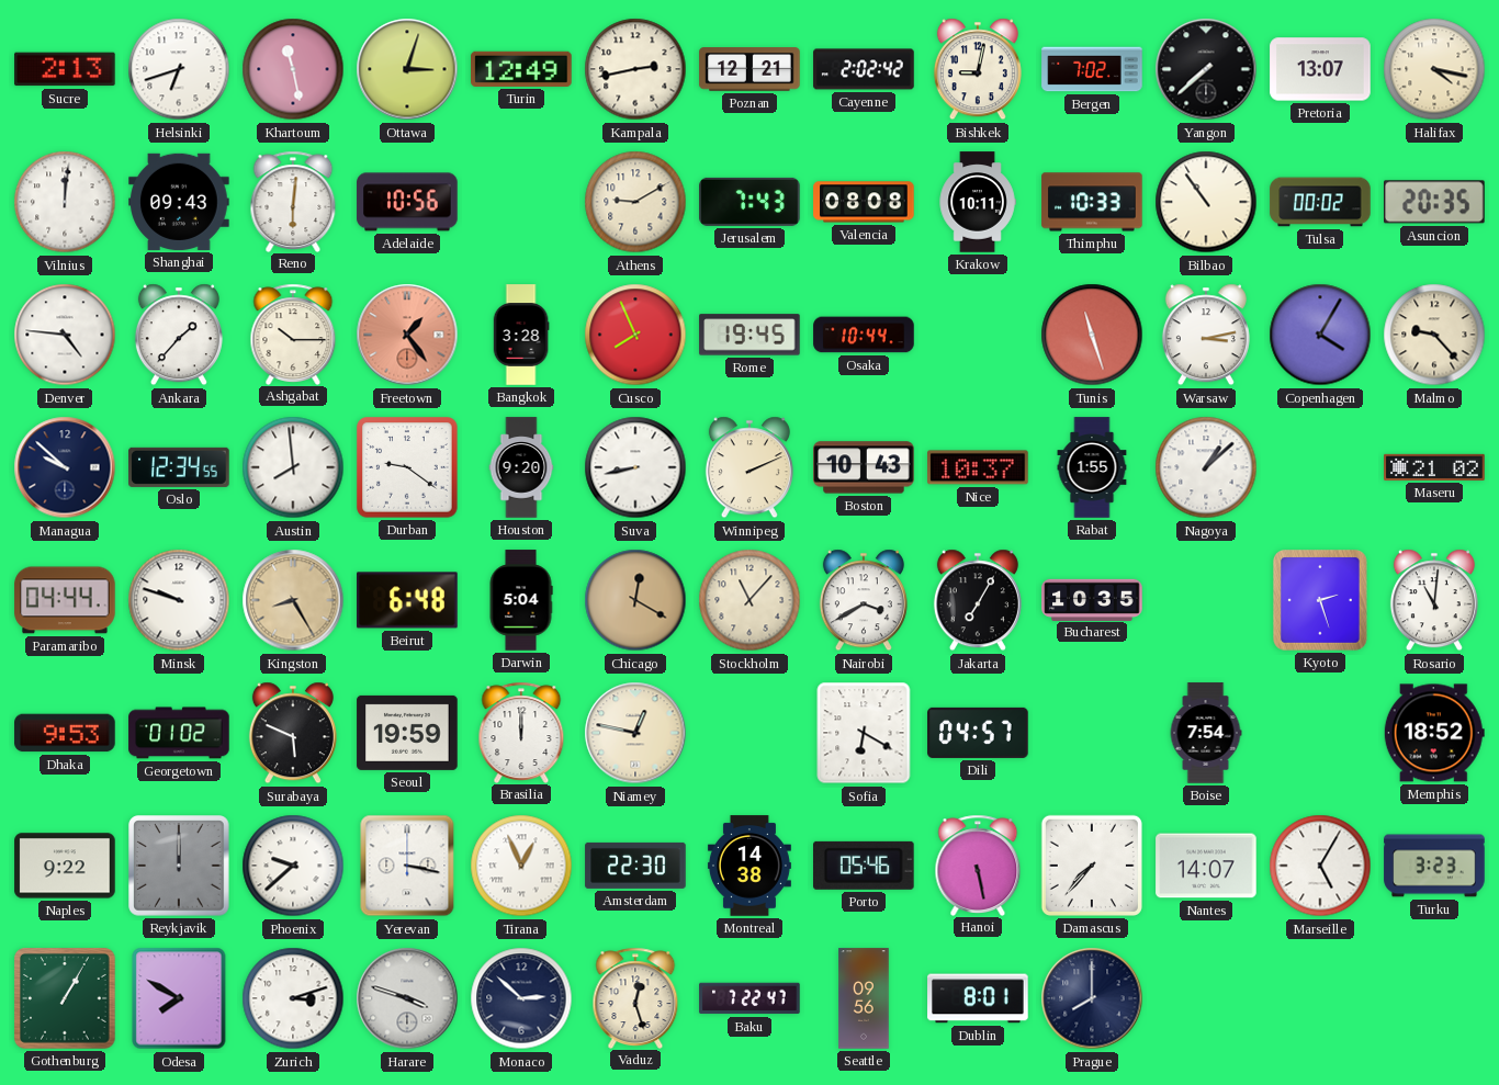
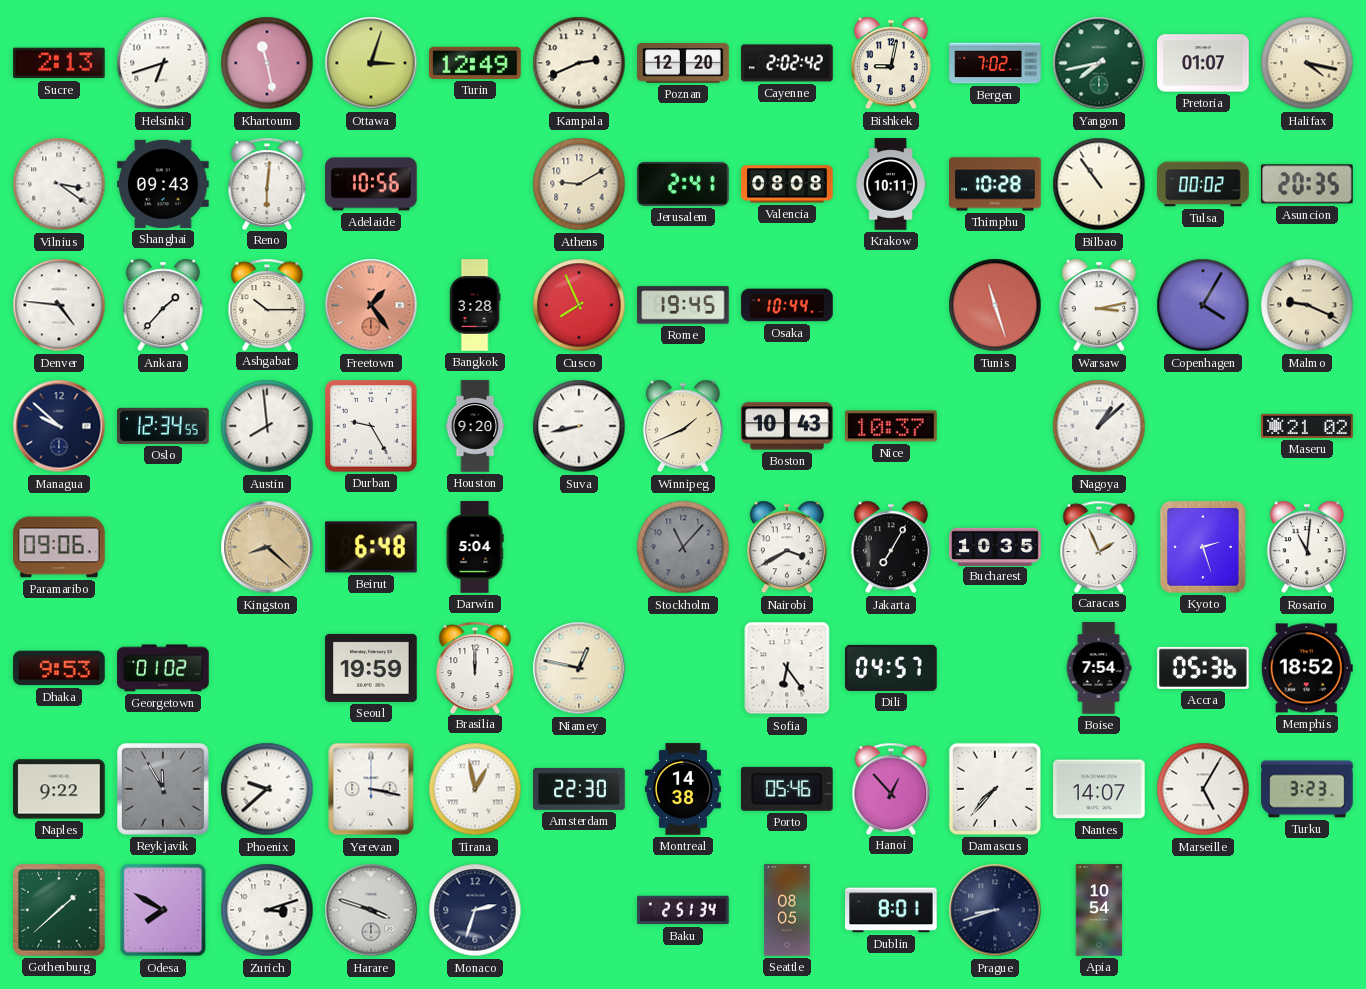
Kampala: 2:43 -> 2:41 (579, 63)
Poznan: 12:21 -> 12:20 (683, 63)
Yangon: 7:38 -> 7:43 (1099, 63)
Yangon dial: black -> green (1099, 63)
Pretoria: 13:07 -> 01:07 (1203, 63)
Vilnius: 12:01 -> 3:21 (59, 184)
Jerusalem: 7:43 -> 2:41 (683, 184)
Thimphu: 10:33 -> 10:28 (995, 184)
Malmo: 9:23 -> 9:19 (1307, 305)
Durban: 9:21 -> 9:25 (371, 426)
Winnipeg: 2:11 -> 1:41 (683, 426)
Rabat: 1:55 -> none (1092, 467)
Paramaribo: 04:44 -> 09:06 (59, 547)
Minsk: 9:48 -> none (179, 600)
Kingston: 8:25 -> 8:22 (267, 547)
Chicago: 12:20 -> none (635, 600)
Stockholm dial: cream -> grey (683, 547)
Caracas: none -> 1:56 (1099, 546)
Surabaya: 5:49 -> none (293, 733)
Sofia: 6:20 -> 6:24 (787, 668)
Accra: none -> 05:36 (1203, 668)
Reykjavik: 12:00 -> 11:55 (163, 789)
Tirana: 12:56 -> 12:58 (475, 789)
Hanoi: 5:28 -> 12:53 (891, 788)
Gothenburg: 1:05 -> 1:38 (59, 910)
Monaco: 2:52 -> 2:33 (475, 910)
Vaduz: 12:27 -> none (635, 997)
Baku: 7:22 -> 2:51 (683, 910)
Seattle: 09:56 -> 08:05 (787, 910)
Prague: 8:00 -> 8:42 (995, 910)
Apia: none -> 10:54 (1099, 910)
